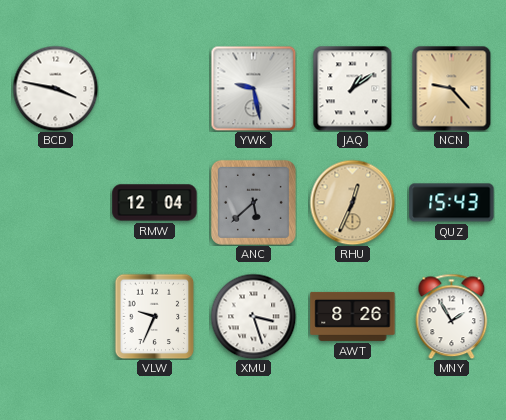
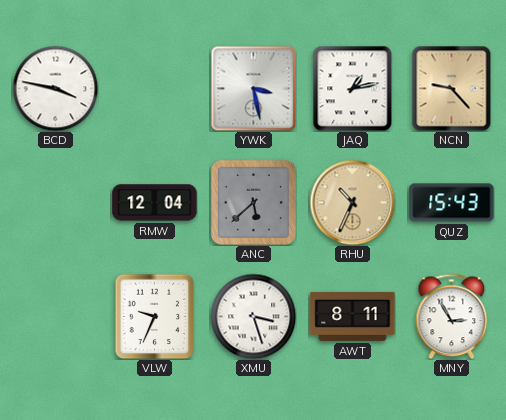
YWK: 9:28 -> 3:28 (253, 88)
JAQ: 1:09 -> 1:13 (353, 88)
RHU: 12:34 -> 10:34 (352, 202)
AWT: 8:26 -> 8:11 (353, 316)
MNY: 1:55 -> 2:55 (452, 316)
